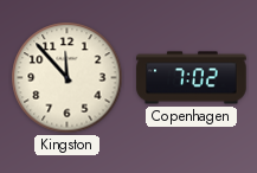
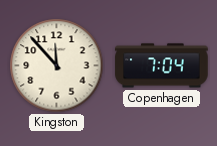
Copenhagen: 7:02 -> 7:04 (162, 66)
